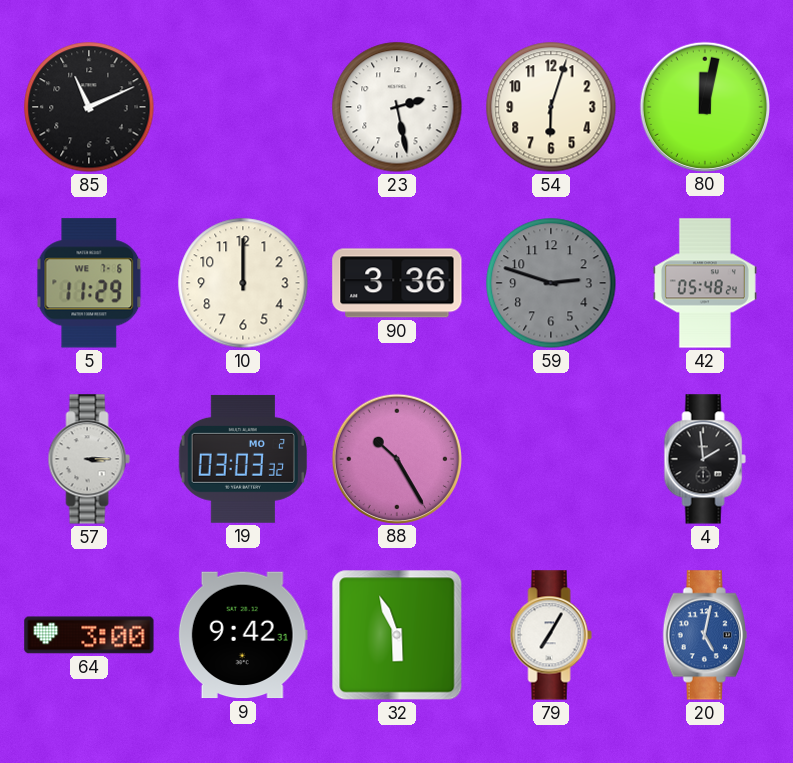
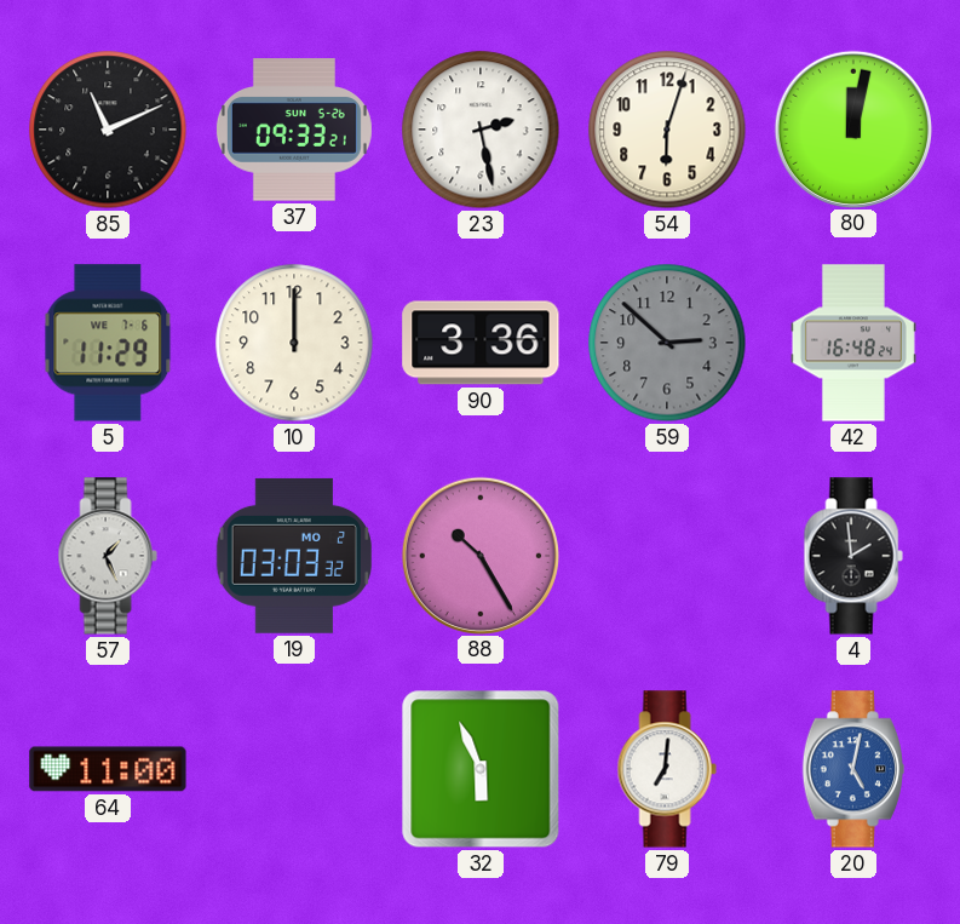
37: none -> 09:33 (294, 130)
59: 2:48 -> 2:52 (667, 343)
42: 05:48 -> 16:48 (853, 343)
57: 3:15 -> 1:26 (108, 556)
64: 3:00 -> 11:00 (108, 769)
9: 9:42 -> none (243, 635)
79: 7:05 -> 7:01 (667, 769)
